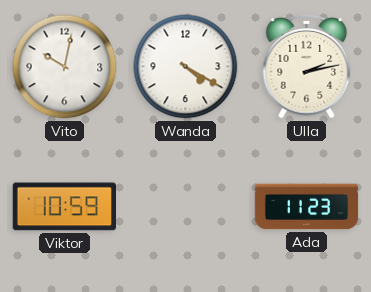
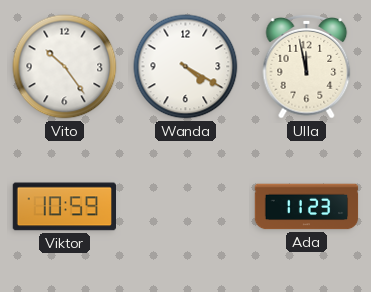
Vito: 10:02 -> 10:24 (65, 67)
Ulla: 2:13 -> 11:58 (307, 67)
